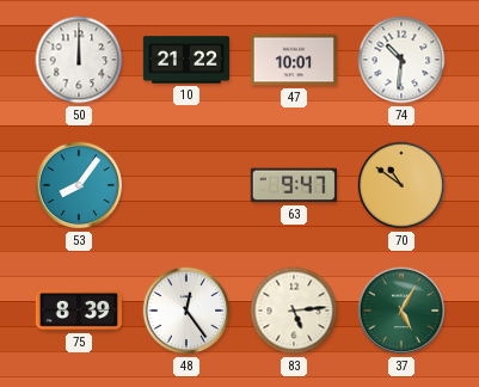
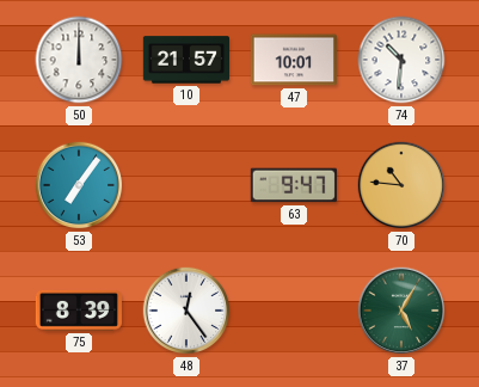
10: 21:22 -> 21:57 (185, 60)
53: 8:06 -> 7:06 (79, 185)
70: 10:51 -> 10:46 (401, 185)
83: 5:14 -> none (294, 311)
